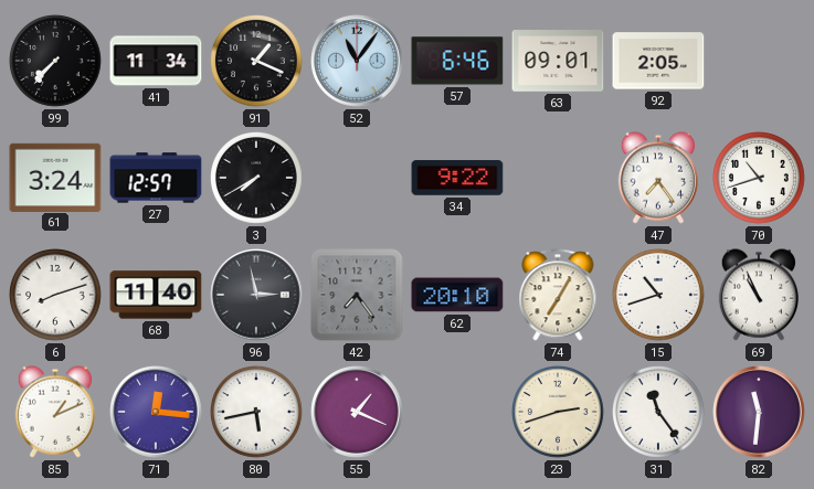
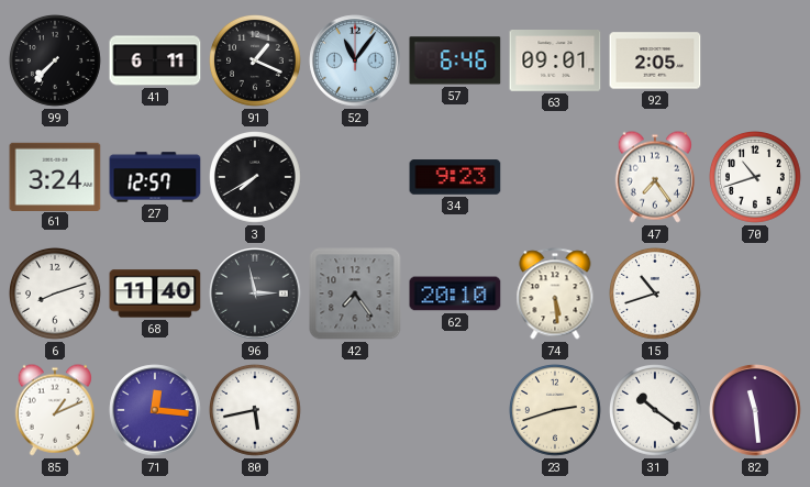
41: 11:34 -> 6:11 (155, 60)
34: 9:22 -> 9:23 (455, 177)
74: 7:05 -> 5:29 (555, 294)
69: 10:56 -> none (758, 295)
55: 1:19 -> none (357, 412)
31: 11:24 -> 10:21 (656, 411)
82: 11:31 -> 11:29 (755, 410)
